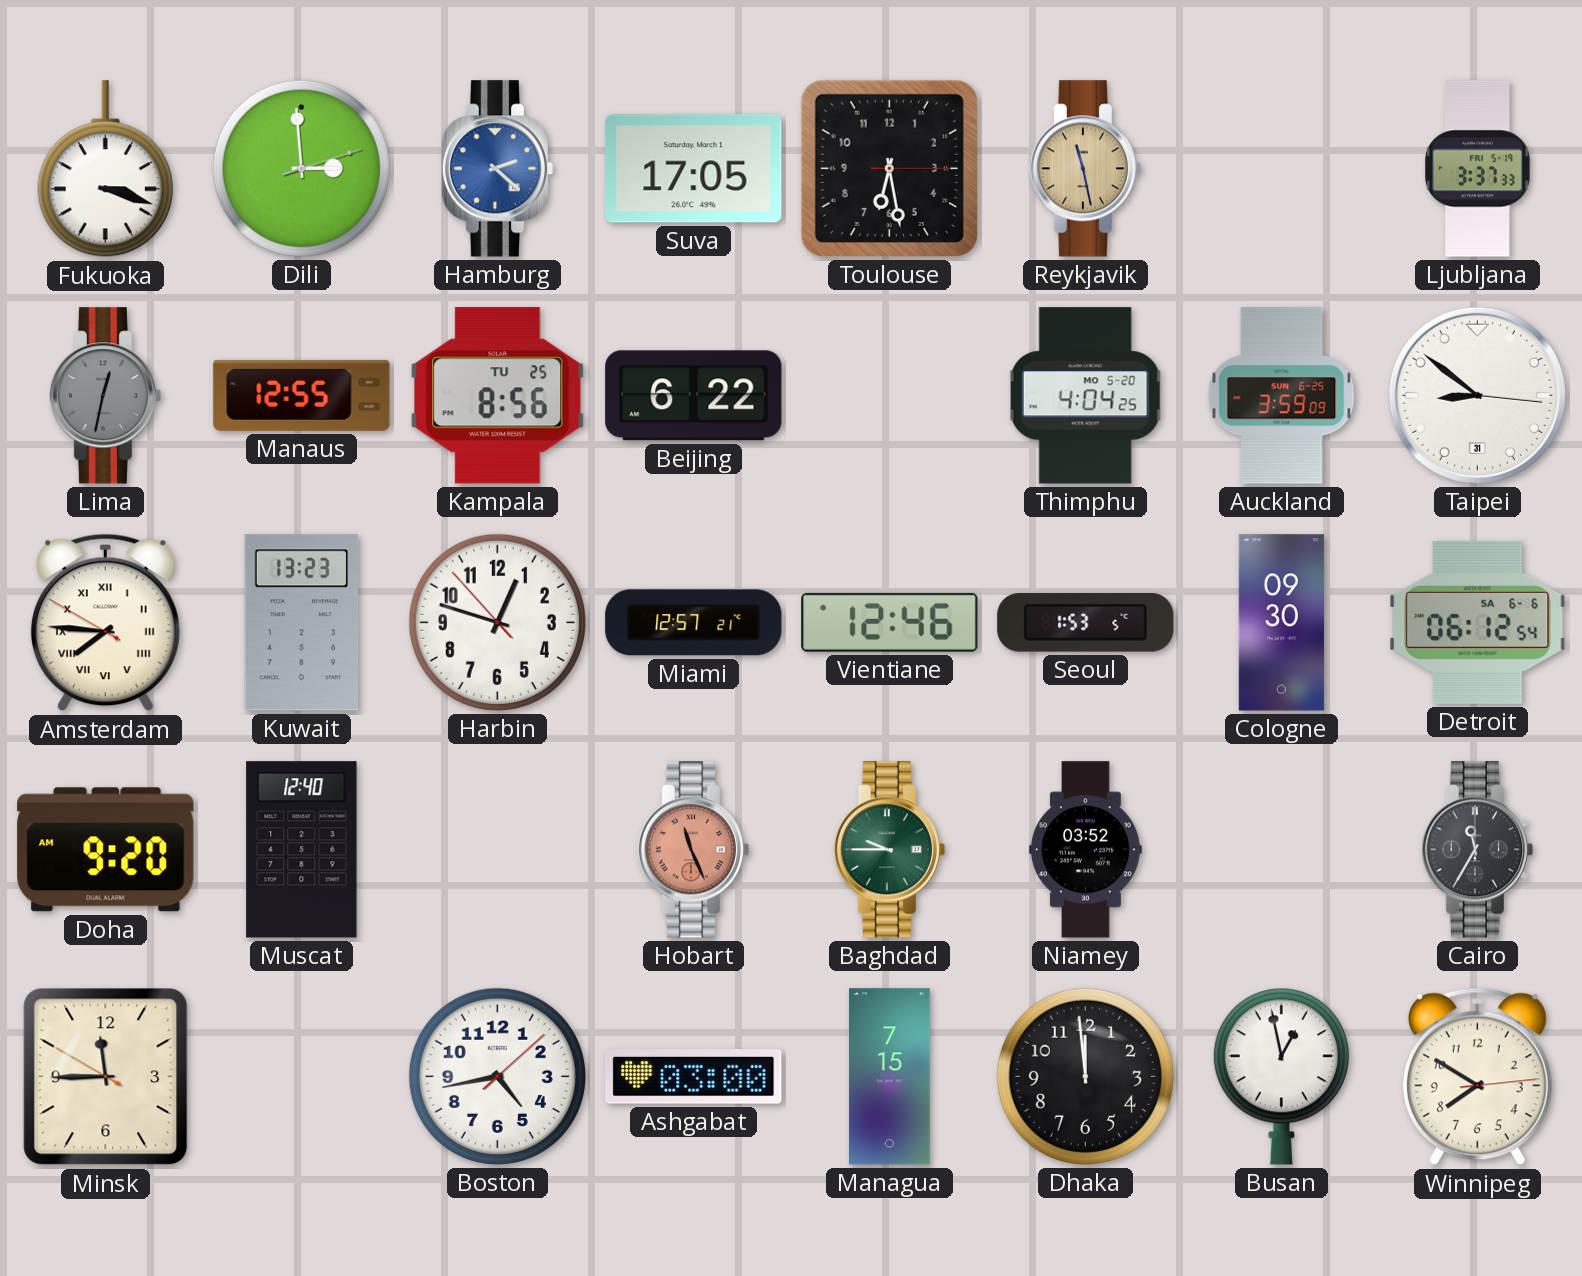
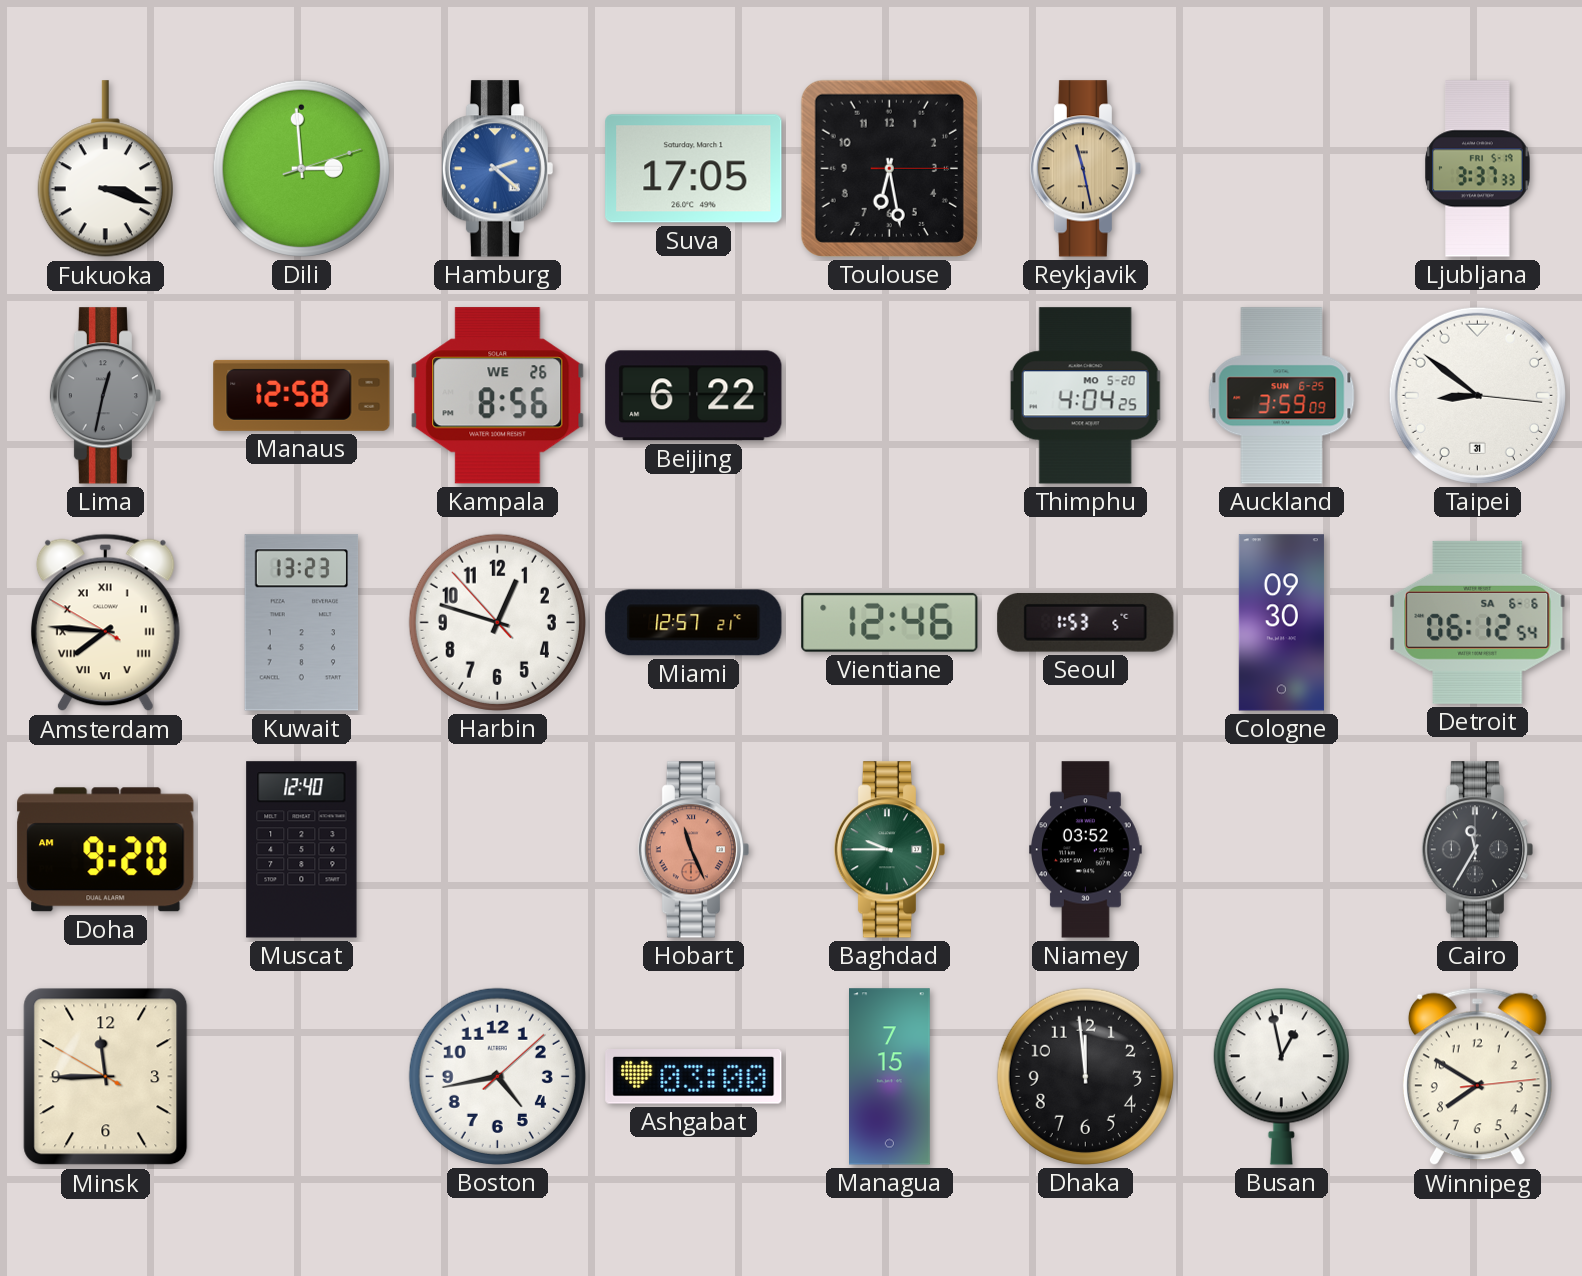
Manaus: 12:55 -> 12:58 (302, 395)
Kampala date: TU 25 -> WE 26 (498, 396)
